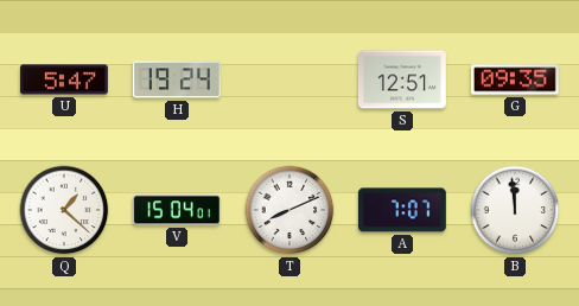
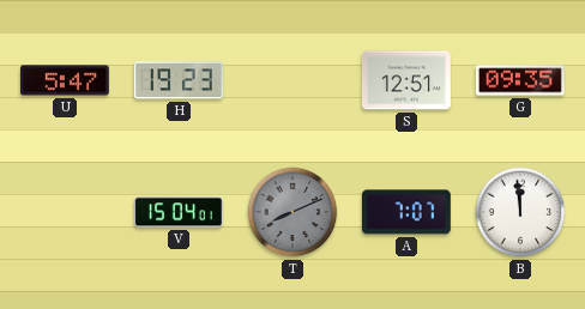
H: 19:24 -> 19:23 (179, 80)
Q: 1:22 -> none (64, 210)
T dial: white -> grey (292, 212)
